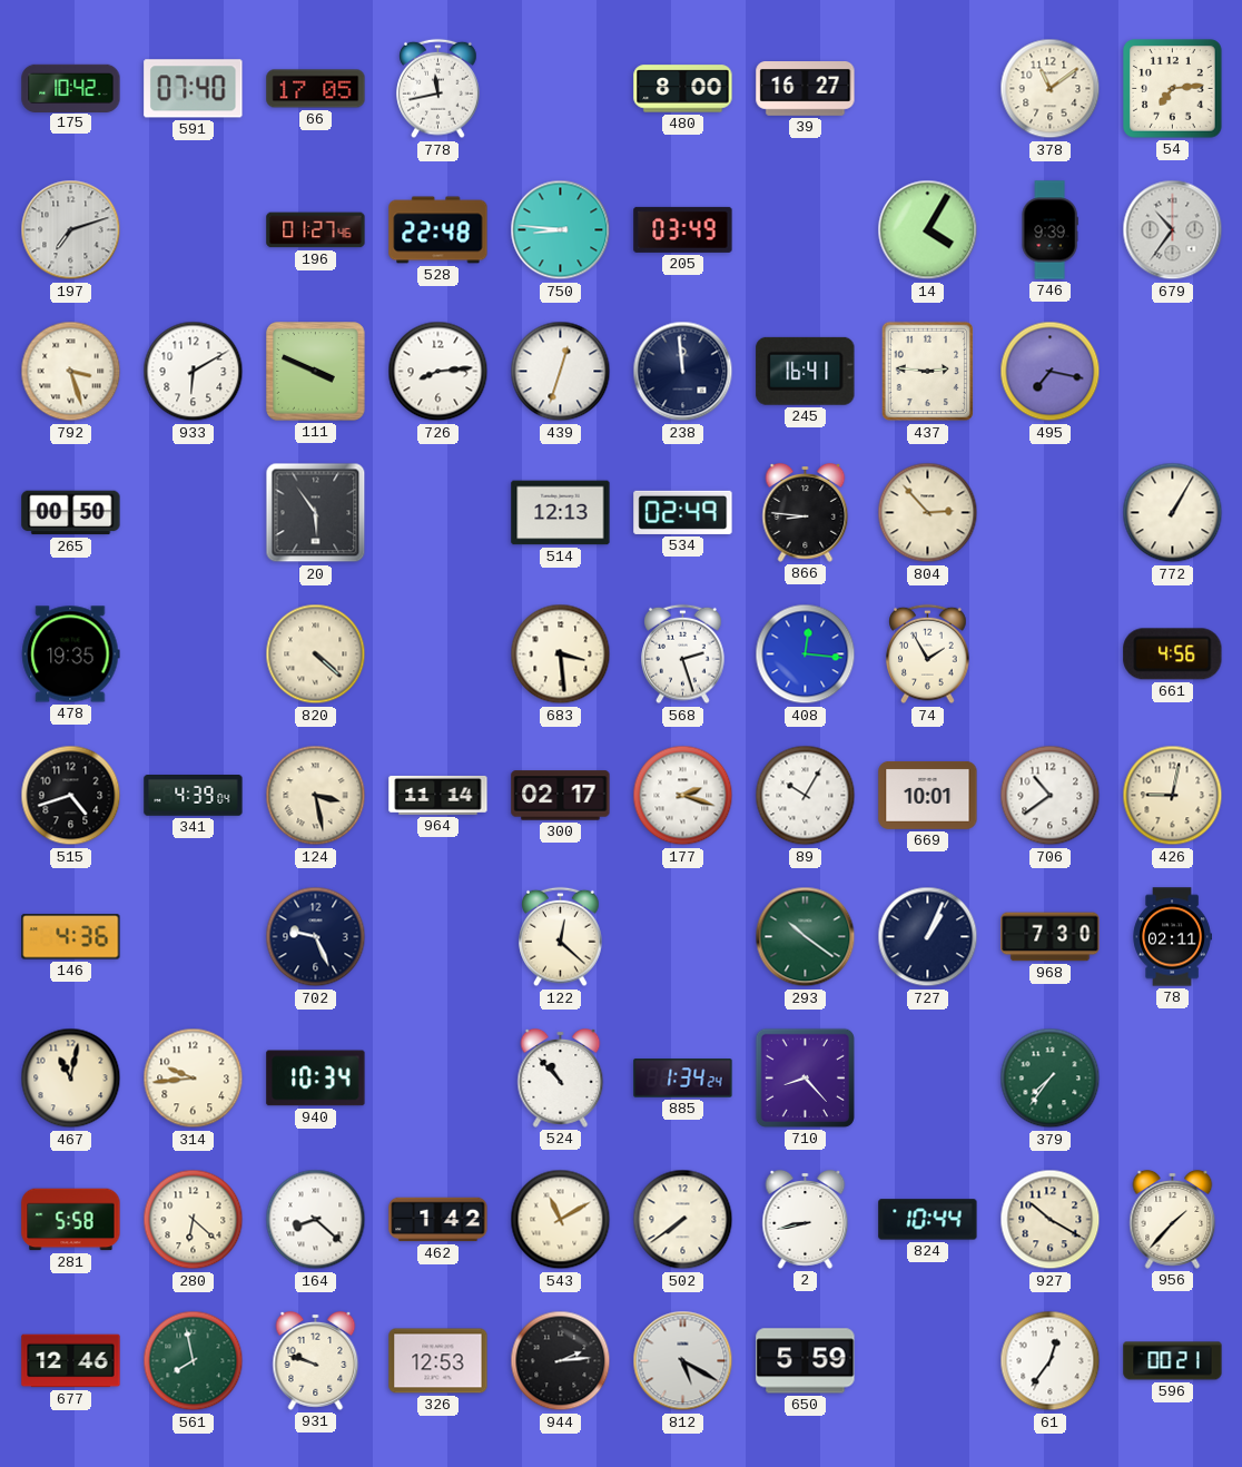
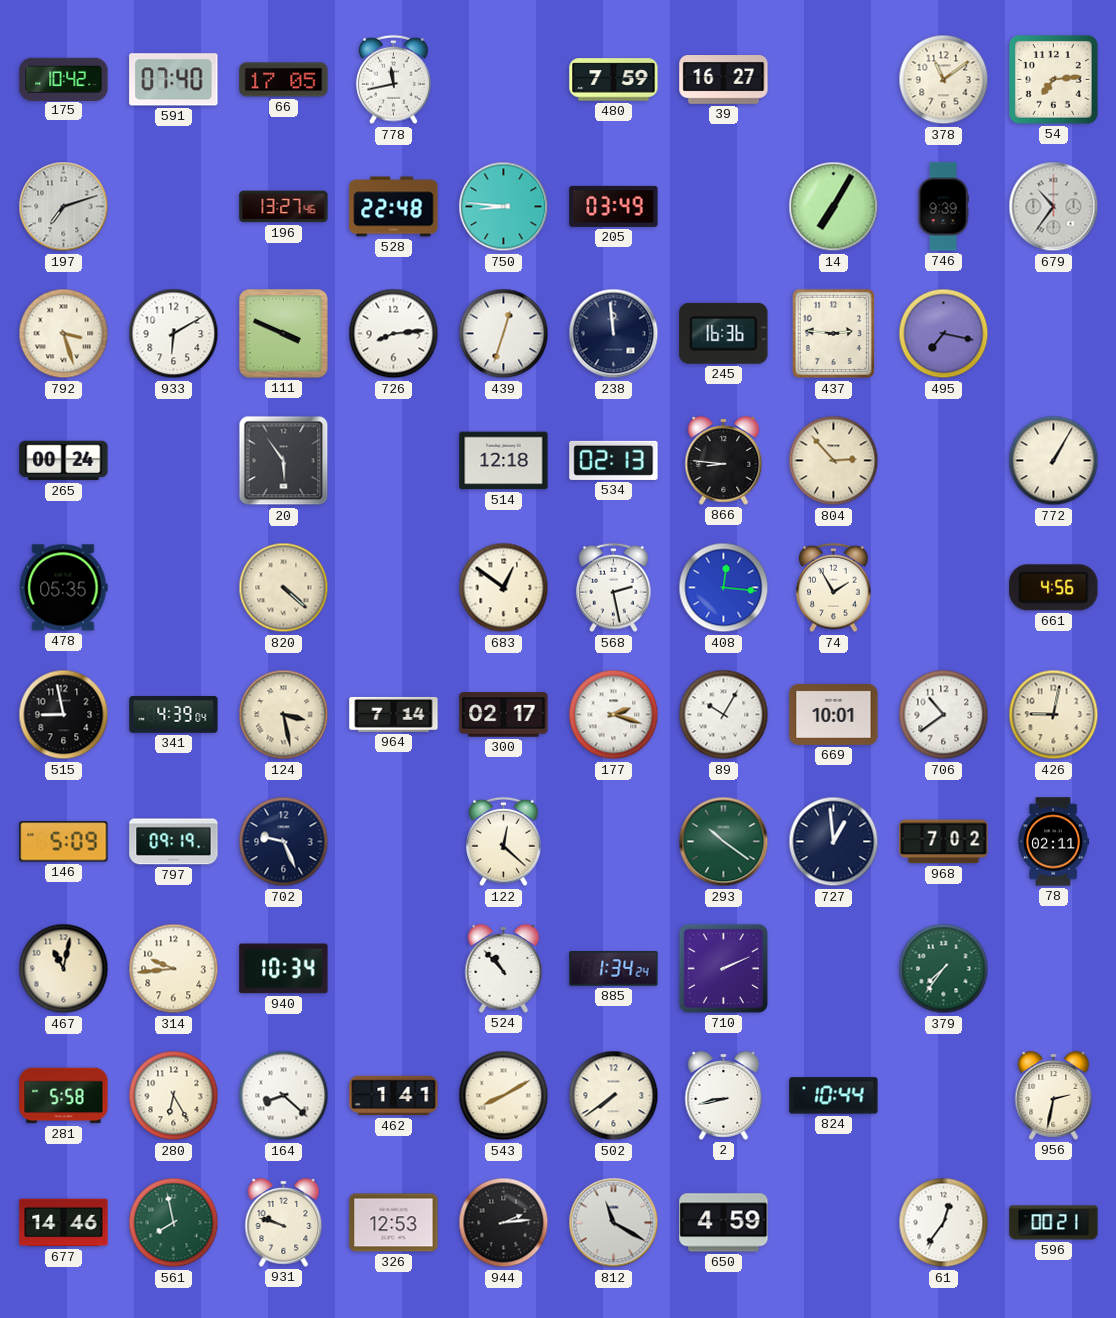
480: 8:00 -> 7:59 (614, 80)
196: 01:27 -> 13:27 (284, 207)
14: 4:05 -> 7:05 (834, 207)
245: 16:41 -> 16:36 (724, 333)
265: 00:50 -> 00:24 (64, 461)
514: 12:13 -> 12:18 (504, 461)
534: 02:49 -> 02:13 (614, 460)
478: 19:35 -> 05:35 (64, 588)
683: 3:29 -> 12:51 (504, 588)
568: 2:27 -> 2:28 (614, 588)
515: 4:42 -> 8:58 (64, 715)
964: 11:14 -> 7:14 (394, 714)
146: 4:36 -> 5:09 (64, 842)
797: none -> 09:19 (174, 842)
727: 1:04 -> 12:59 (834, 842)
968: 7:30 -> 7:02 (944, 842)
710: 8:23 -> 2:11 (723, 968)
280: 6:22 -> 6:25 (174, 1096)
462: 1:42 -> 1:41 (394, 1096)
543: 11:10 -> 8:10 (504, 1096)
927: 10:20 -> none (1051, 1220)
956: 1:37 -> 2:32 (1054, 1095)
677: 12:46 -> 14:46 (64, 1223)
812: 5:20 -> 11:20 (614, 1223)
650: 5:59 -> 4:59 (724, 1223)
